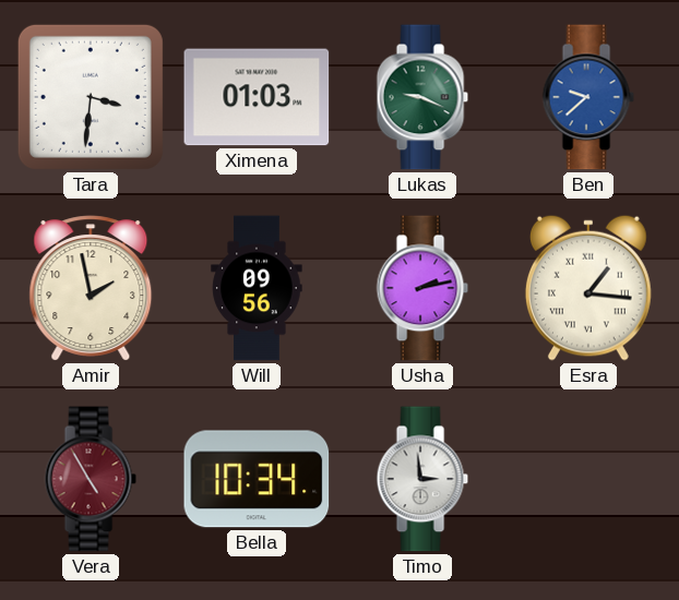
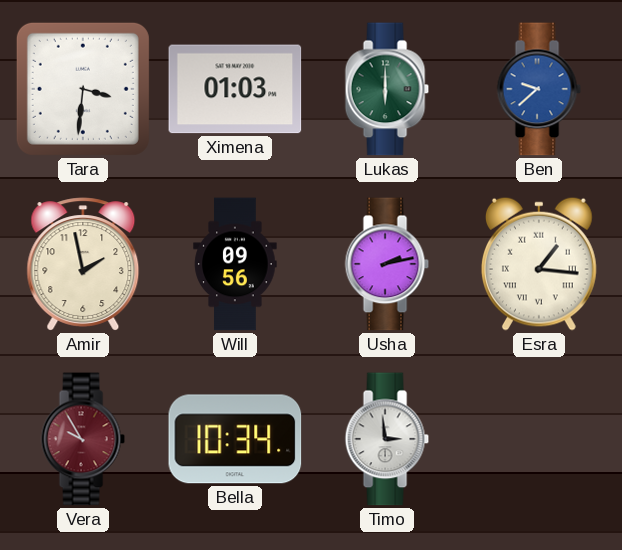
Lukas: 9:19 -> 6:00 (387, 89)
Vera: 4:55 -> 9:55 (83, 439)
